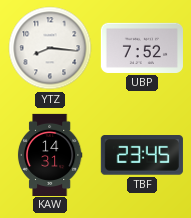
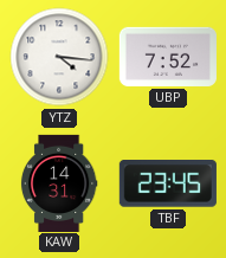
YTZ: 8:16 -> 4:16 (59, 57)
